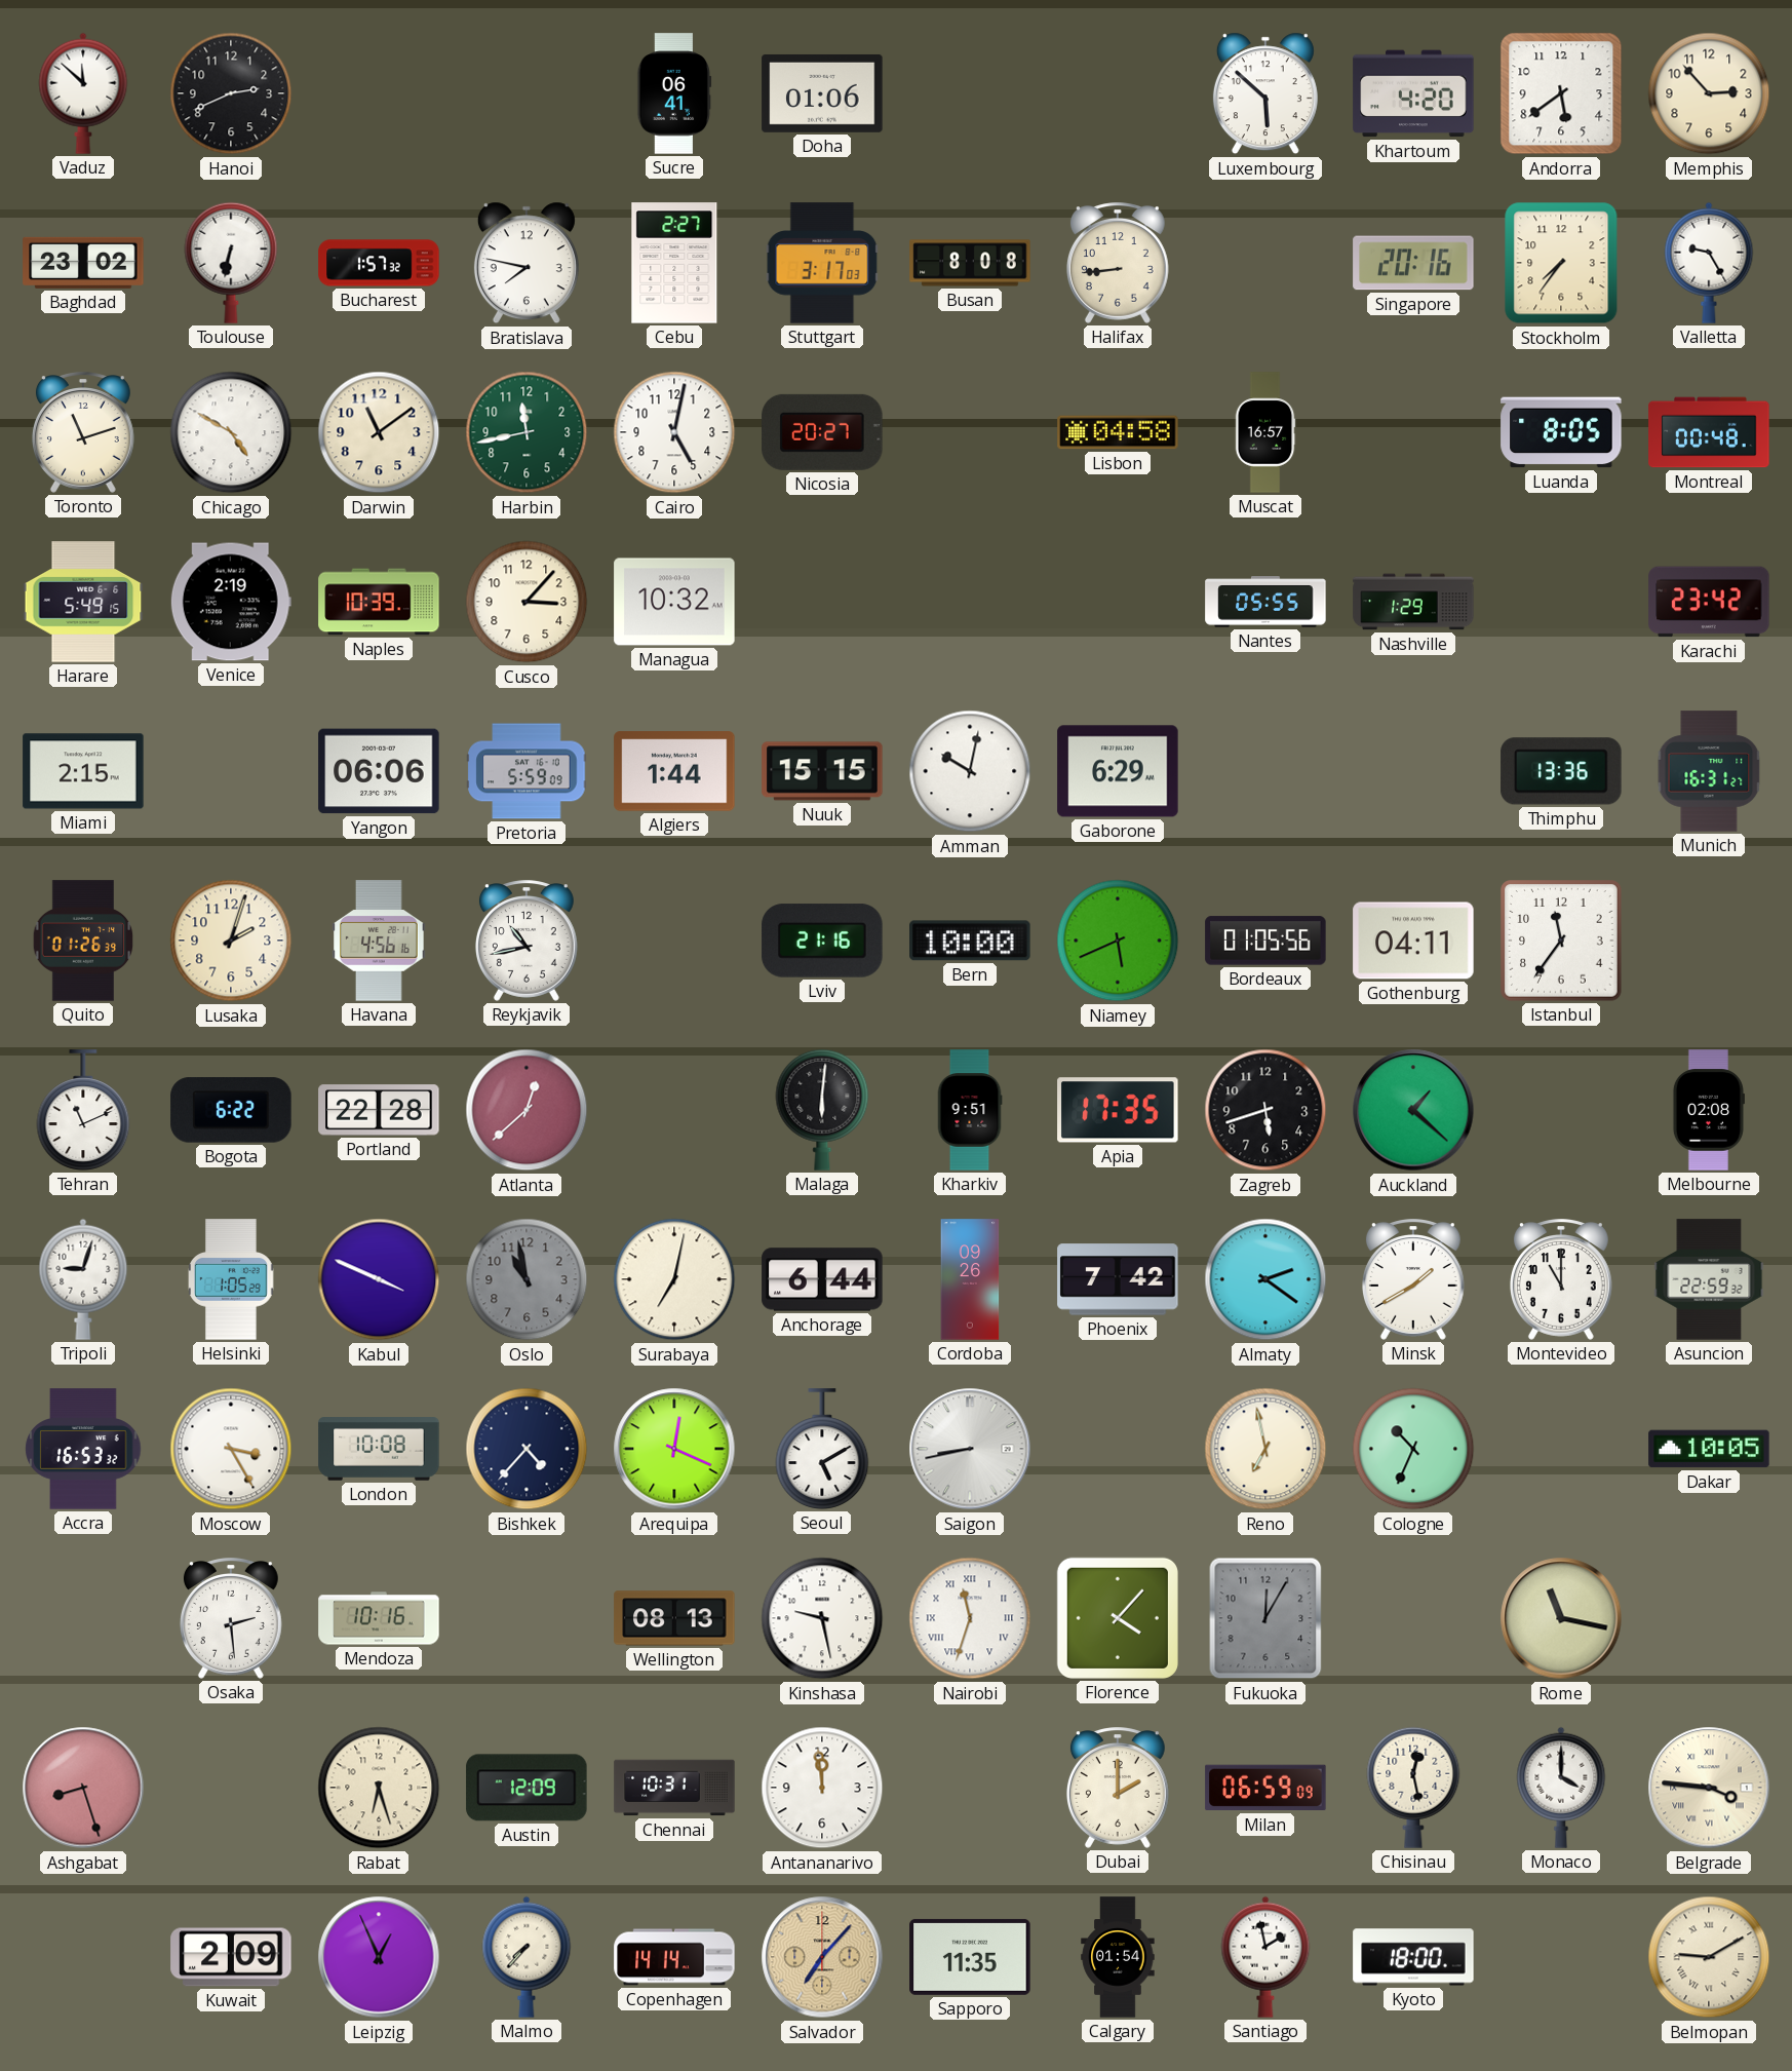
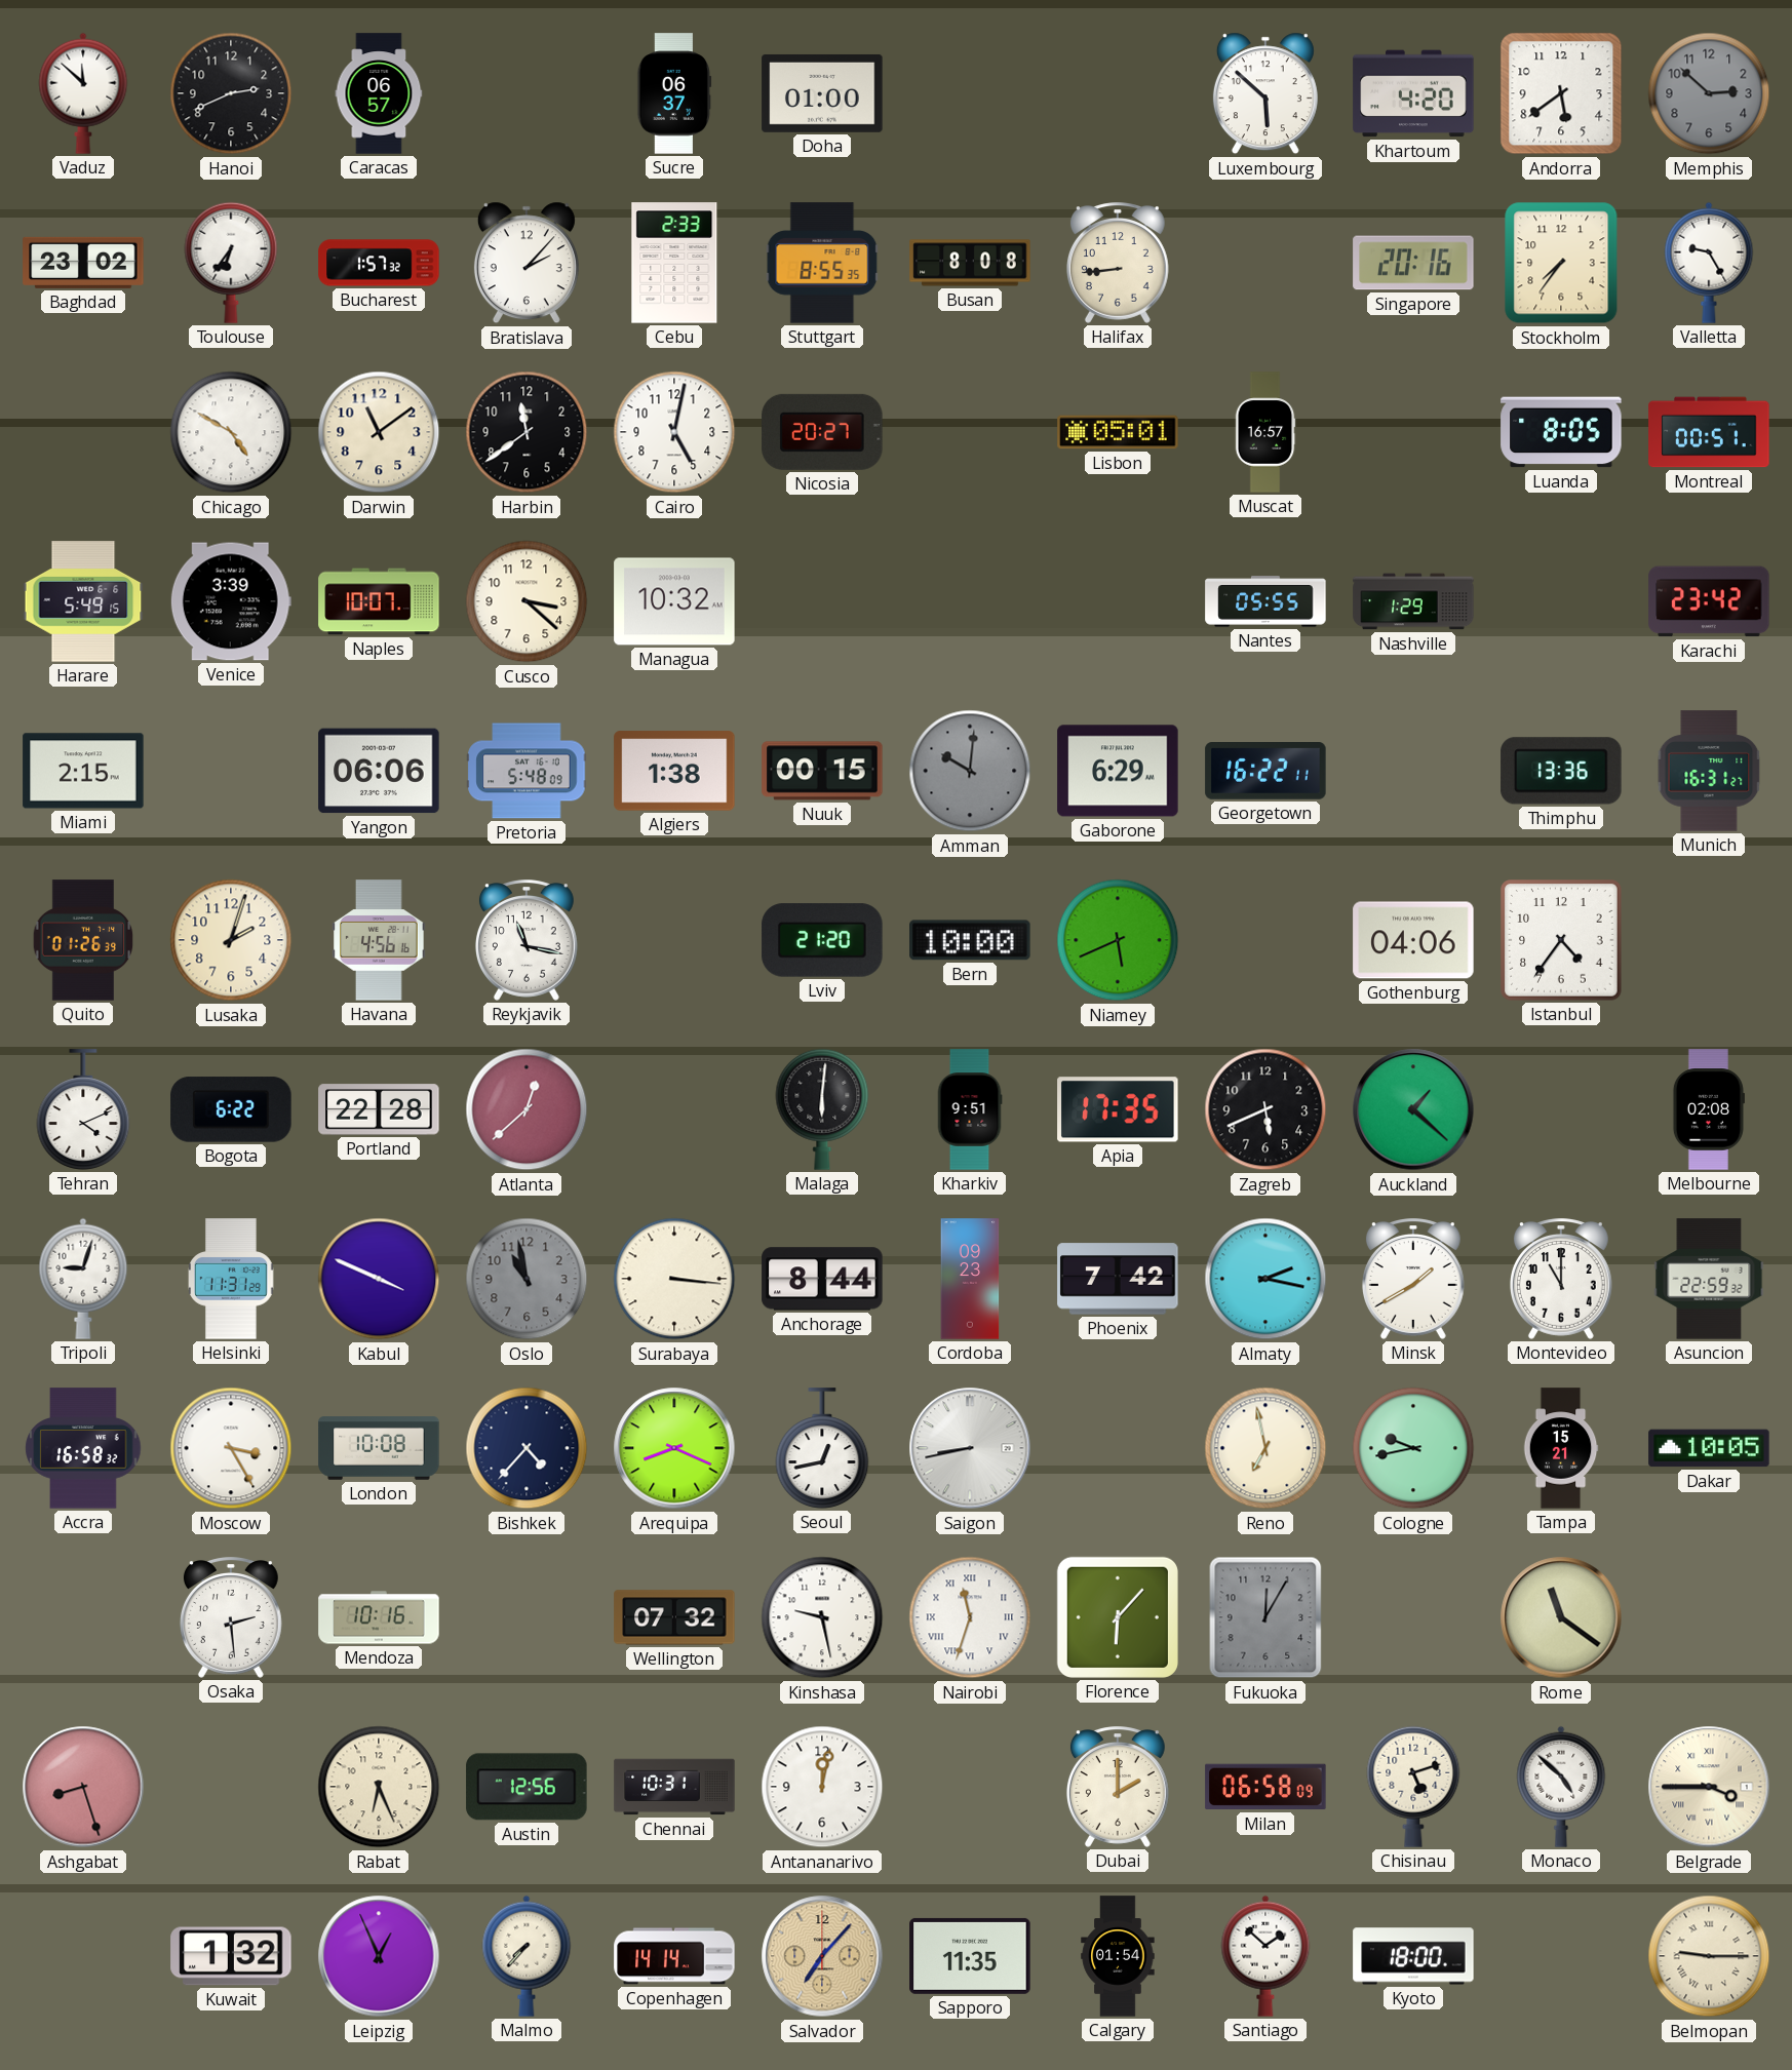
Caracas: none -> 06:57 (379, 93)
Sucre: 06:41 -> 06:37 (674, 93)
Doha: 01:06 -> 01:00 (822, 93)
Memphis: 2:53 -> 2:52 (1709, 93)
Memphis dial: cream -> grey (1709, 93)
Toulouse: 6:32 -> 6:36 (231, 263)
Bratislava: 7:47 -> 2:07 (527, 263)
Cebu: 2:27 -> 2:33 (674, 263)
Stuttgart: 3:17 -> 8:55 (822, 263)
Toronto: 11:12 -> none (83, 432)
Harbin: 11:43 -> 11:39 (527, 432)
Harbin dial: green -> black (527, 432)
Lisbon: 04:58 -> 05:01 (1118, 432)
Montreal: 00:48 -> 00:51 (1709, 432)
Venice: 2:19 -> 3:39 (231, 601)
Naples: 10:39 -> 10:07 (379, 601)
Cusco: 3:07 -> 3:22 (527, 601)
Pretoria: 5:59 -> 5:48 (527, 771)
Algiers: 1:44 -> 1:38 (674, 771)
Nuuk: 15:15 -> 00:15 (822, 771)
Amman: 10:02 -> 10:01 (970, 771)
Amman dial: white -> grey (970, 771)
Georgetown: none -> 16:22 (1265, 772)
Reykjavik: 10:43 -> 11:17 (527, 940)
Lviv: 21:16 -> 21:20 (822, 940)
Bordeaux: 01:05 -> none (1265, 941)
Gothenburg: 04:11 -> 04:06 (1413, 940)
Istanbul: 11:36 -> 4:36 (1561, 940)
Tehran: 11:11 -> 4:11 (83, 1109)
Zagreb: 5:42 -> 5:41 (1265, 1109)
Helsinki: 1:05 -> 11:31 (232, 1279)
Surabaya: 7:02 -> 3:16 (674, 1279)
Anchorage: 6:44 -> 8:44 (822, 1279)
Cordoba: 09:26 -> 09:23 (970, 1279)
Almaty: 2:21 -> 2:17 (1265, 1279)
Accra: 16:53 -> 16:58 (83, 1448)
Arequipa: 12:19 -> 8:19 (674, 1448)
Seoul: 5:10 -> 12:43 (822, 1448)
Cologne: 10:34 -> 9:43 (1413, 1448)
Tampa: none -> 15:21 (1561, 1448)
Wellington: 08:13 -> 07:32 (674, 1617)
Florence: 4:07 -> 6:07 (1118, 1617)
Rome: 11:17 -> 11:21 (1561, 1617)
Rabat: 6:27 -> 6:26 (379, 1787)
Austin: 12:09 -> 12:56 (527, 1787)
Antananarivo: 11:59 -> 12:02 (822, 1787)
Milan: 06:59 -> 06:58 (1265, 1787)
Chisinau: 12:28 -> 5:12 (1413, 1787)
Monaco: 4:00 -> 4:52 (1561, 1787)
Belgrade: 3:46 -> 3:45 (1709, 1787)
Kuwait: 2:09 -> 1:32 (231, 1956)
Santiago: 1:58 -> 1:52 (1265, 1956)
Belmopan: 9:10 -> 9:15 (1709, 1956)
